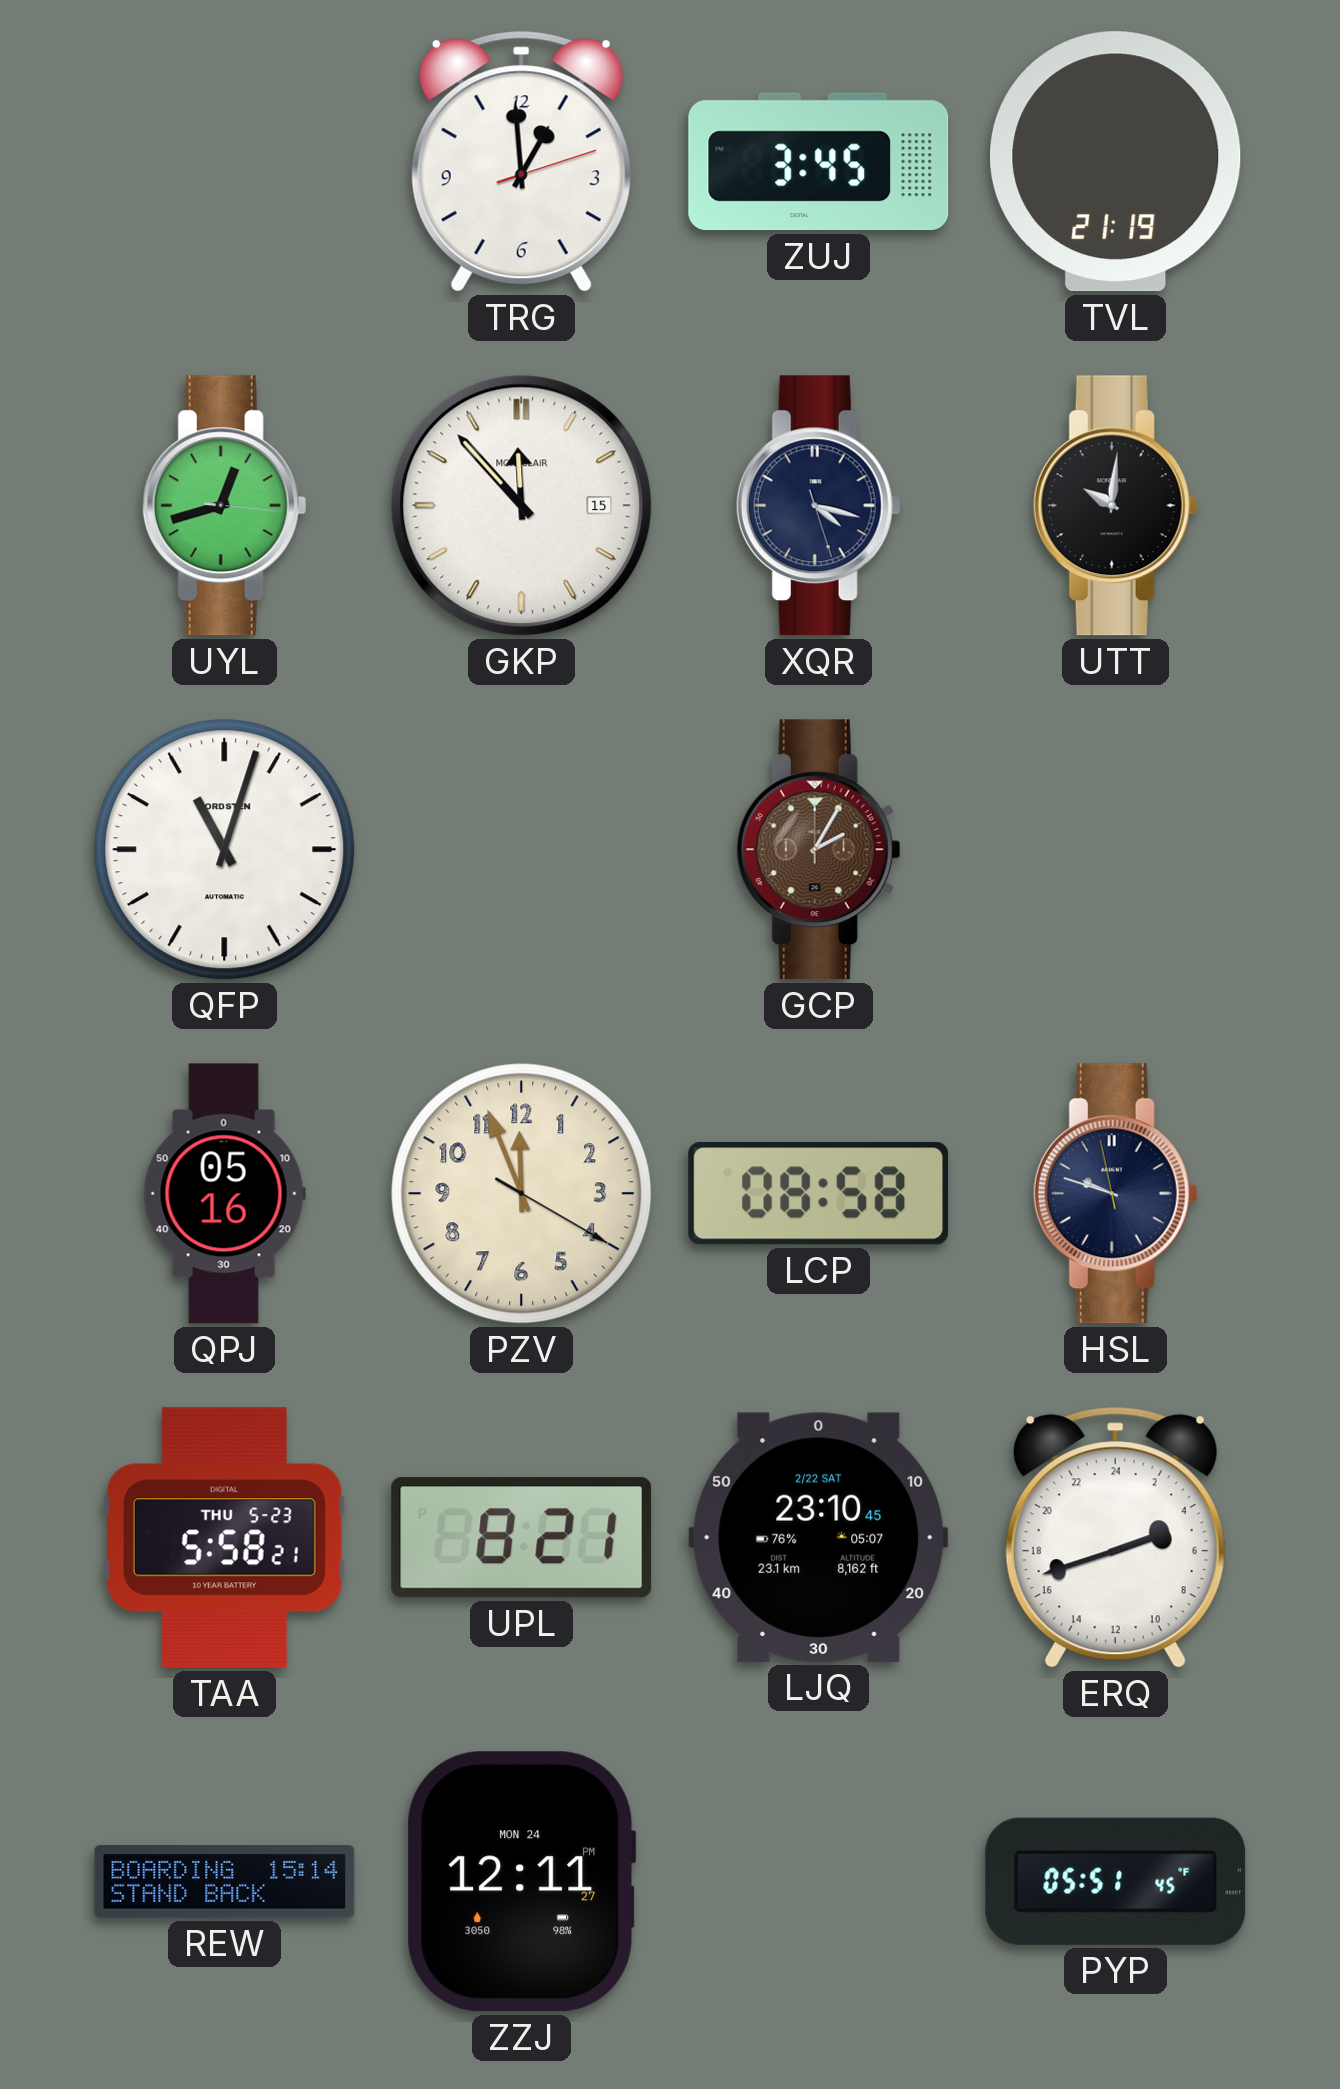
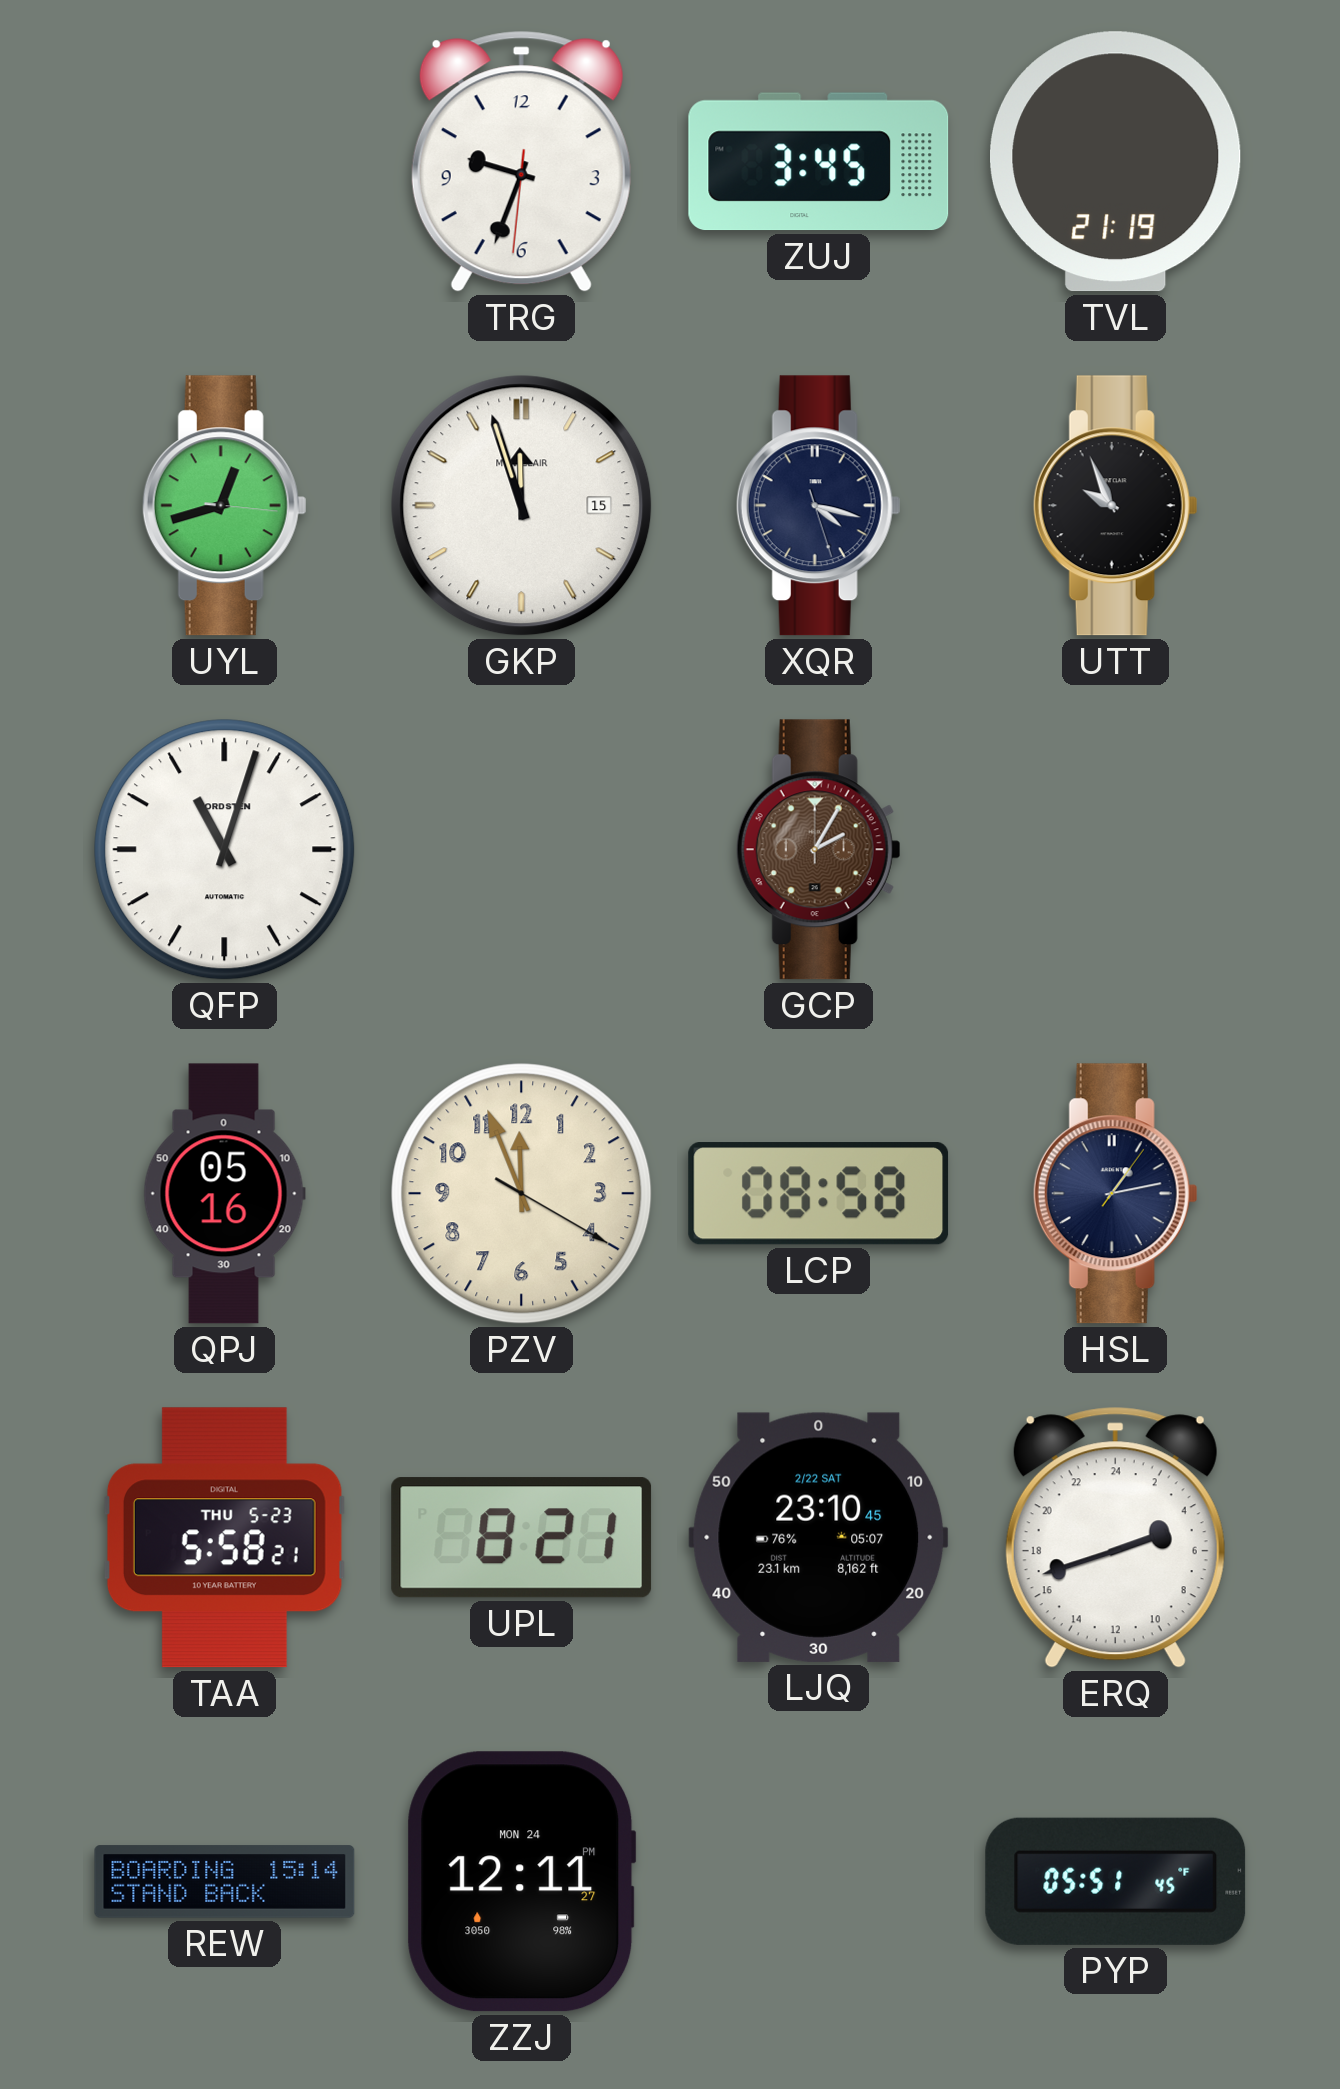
TRG: 12:59 -> 9:33 (521, 162)
GKP: 11:53 -> 11:57 (522, 506)
UTT: 10:01 -> 9:56 (1115, 506)
HSL: 9:47 -> 1:13 (1115, 1194)
